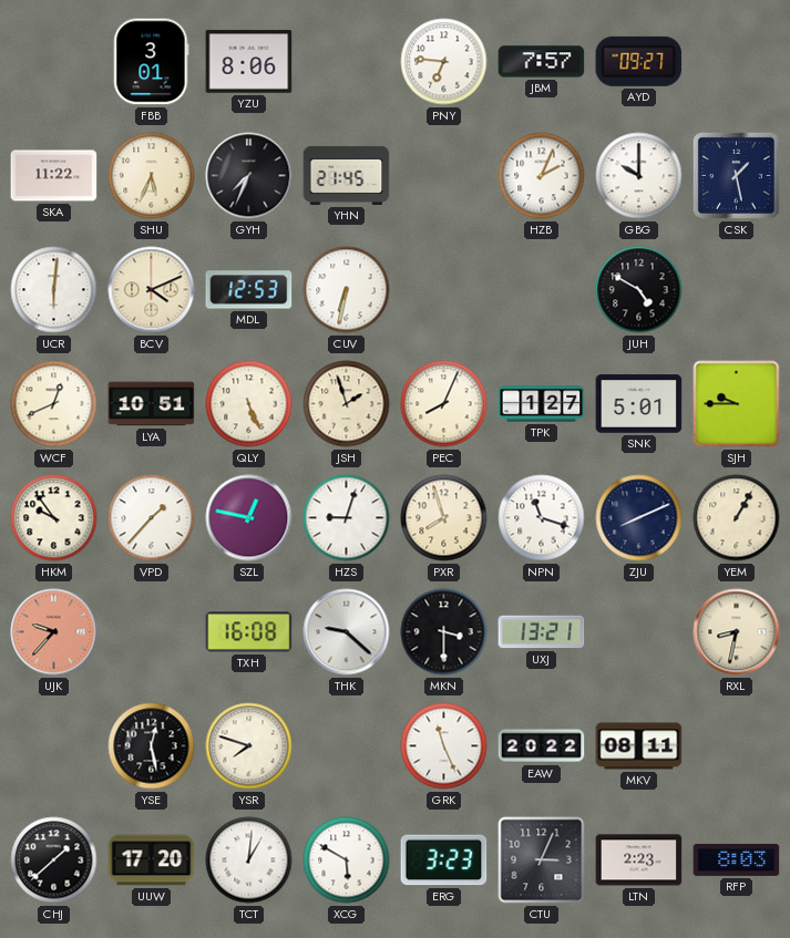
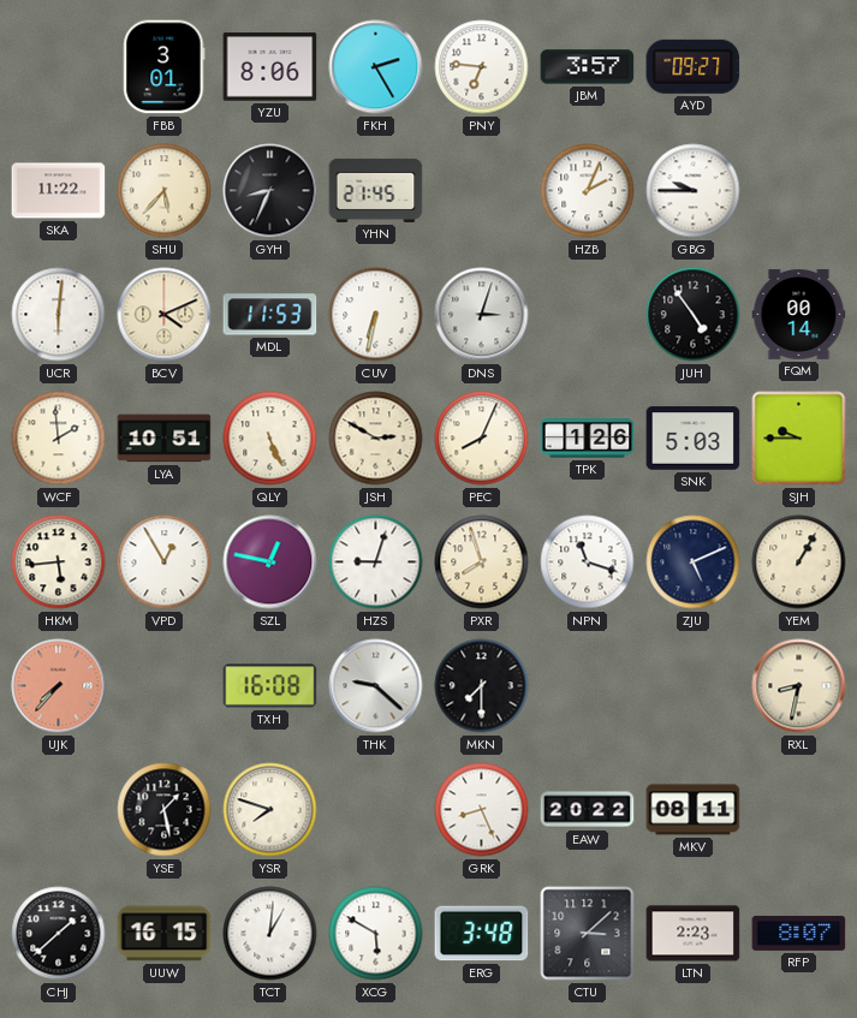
FKH: none -> 2:25 (376, 67)
JBM: 7:57 -> 3:57 (588, 67)
SHU: 5:34 -> 5:37 (165, 191)
GYH: 7:34 -> 8:34 (270, 191)
GBG: 10:00 -> 9:45 (694, 191)
CSK: 1:28 -> none (736, 175)
MDL: 12:53 -> 11:53 (270, 315)
DNS: none -> 3:03 (482, 315)
JUH: 4:50 -> 4:54 (694, 315)
FQM: none -> 00:14 (799, 315)
WCF: 12:41 -> 1:59 (59, 439)
JSH: 1:57 -> 2:50 (376, 439)
TPK: 1:27 -> 1:26 (588, 439)
SNK: 5:01 -> 5:03 (694, 439)
HKM: 9:54 -> 5:44 (59, 562)
VPD: 1:37 -> 12:55 (165, 562)
ZJU: 8:11 -> 5:11 (694, 562)
UJK: 9:37 -> 7:37 (59, 686)
MKN: 3:30 -> 7:30 (482, 686)
UXJ: 13:21 -> none (542, 632)
YSE: 12:28 -> 1:28 (165, 810)
GRK: 11:26 -> 8:26 (482, 810)
UUW: 17:20 -> 16:15 (165, 934)
ERG: 3:23 -> 3:48 (482, 934)
CTU: 3:04 -> 3:08 (588, 934)
RFP: 8:03 -> 8:07 (799, 933)
